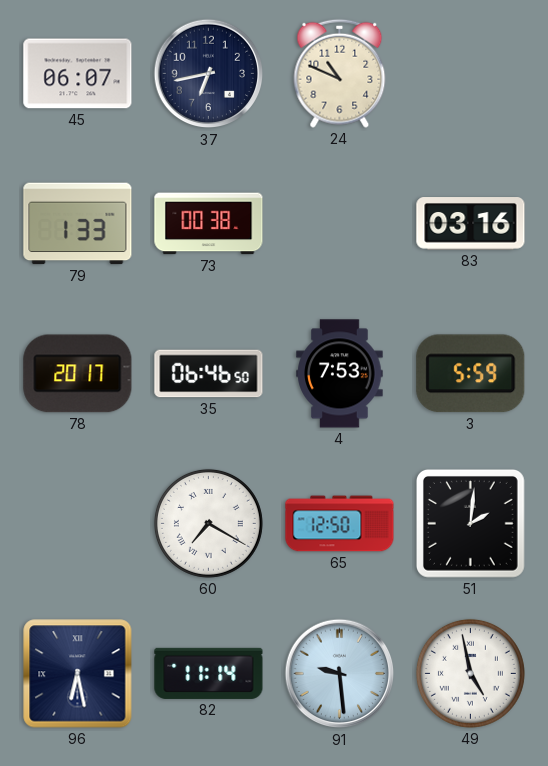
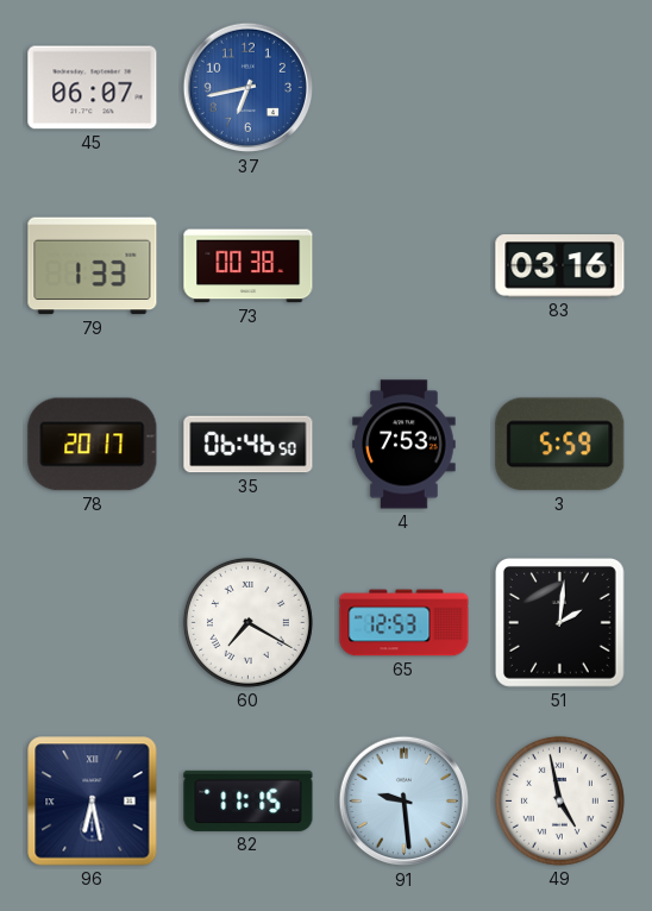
37 dial: navy -> blue (249, 88)
24: 10:49 -> none (340, 73)
65: 12:50 -> 12:53 (405, 623)
82: 11:14 -> 11:15 (249, 800)
